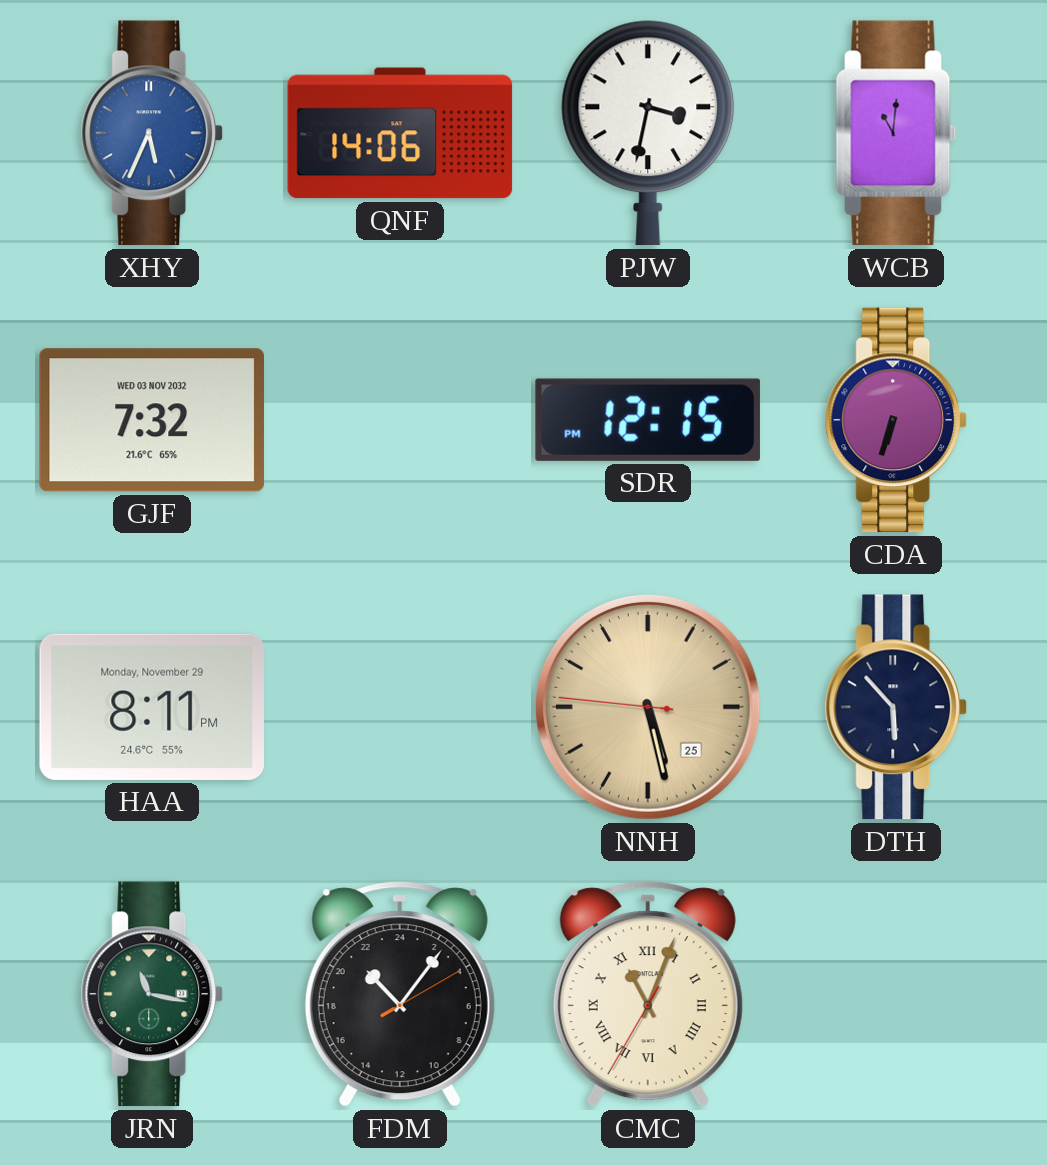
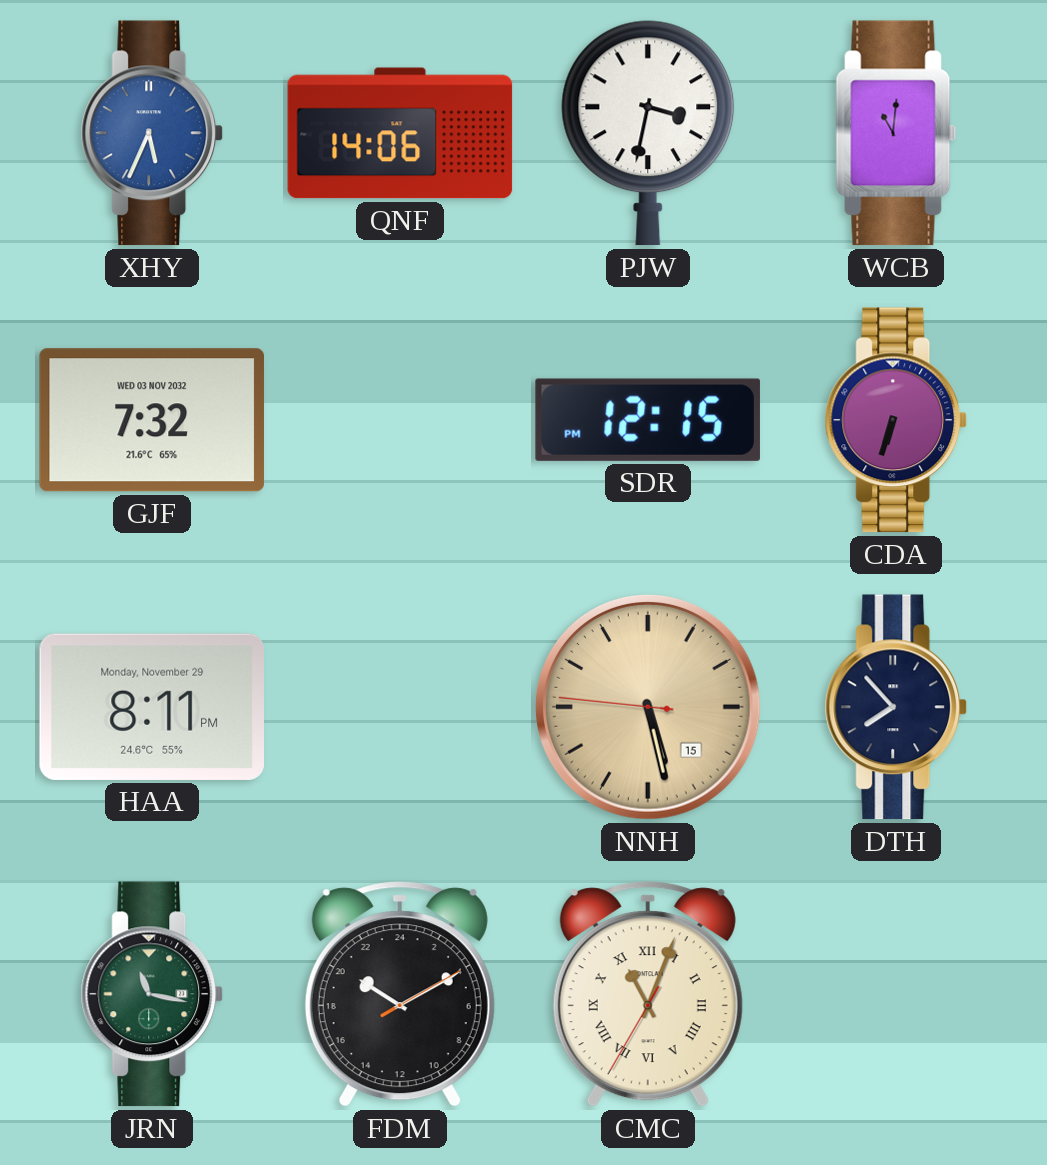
NNH date: 25 -> 15 (648, 707)
DTH: 5:53 -> 7:53 (896, 707)
FDM: 21:06 -> 20:10 (400, 994)
